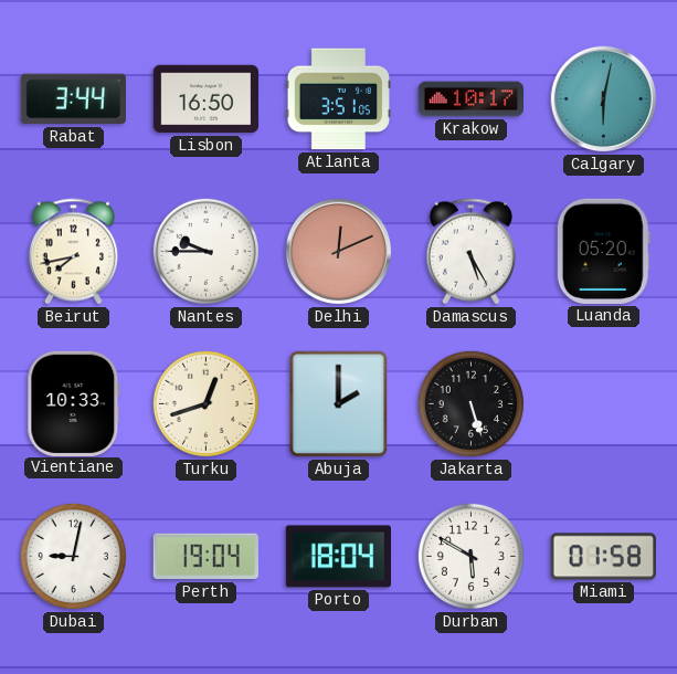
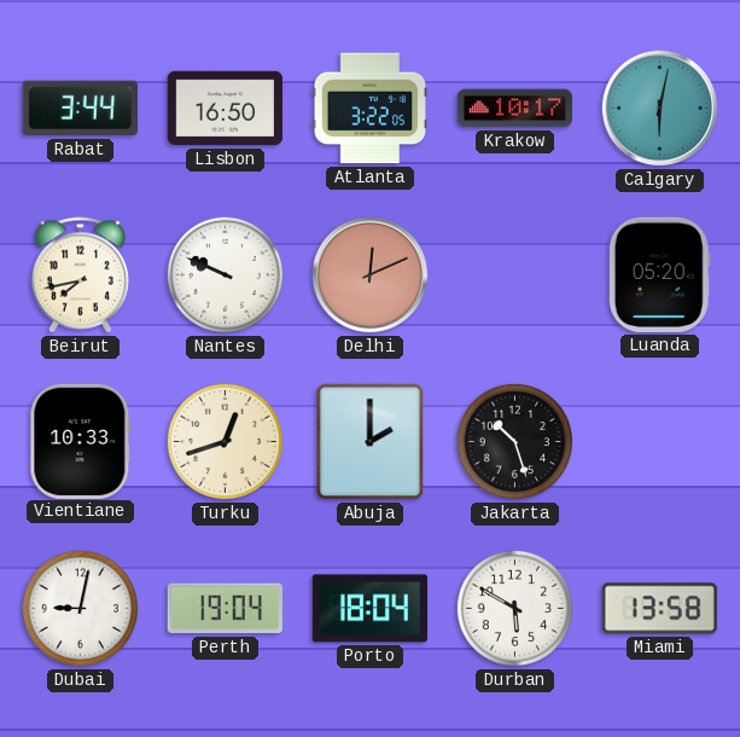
Atlanta: 3:51 -> 3:22 (369, 109)
Nantes: 9:45 -> 9:49 (225, 274)
Damascus: 5:25 -> none (470, 252)
Jakarta: 5:27 -> 10:27 (514, 441)
Miami: 01:58 -> 13:58 (659, 609)
